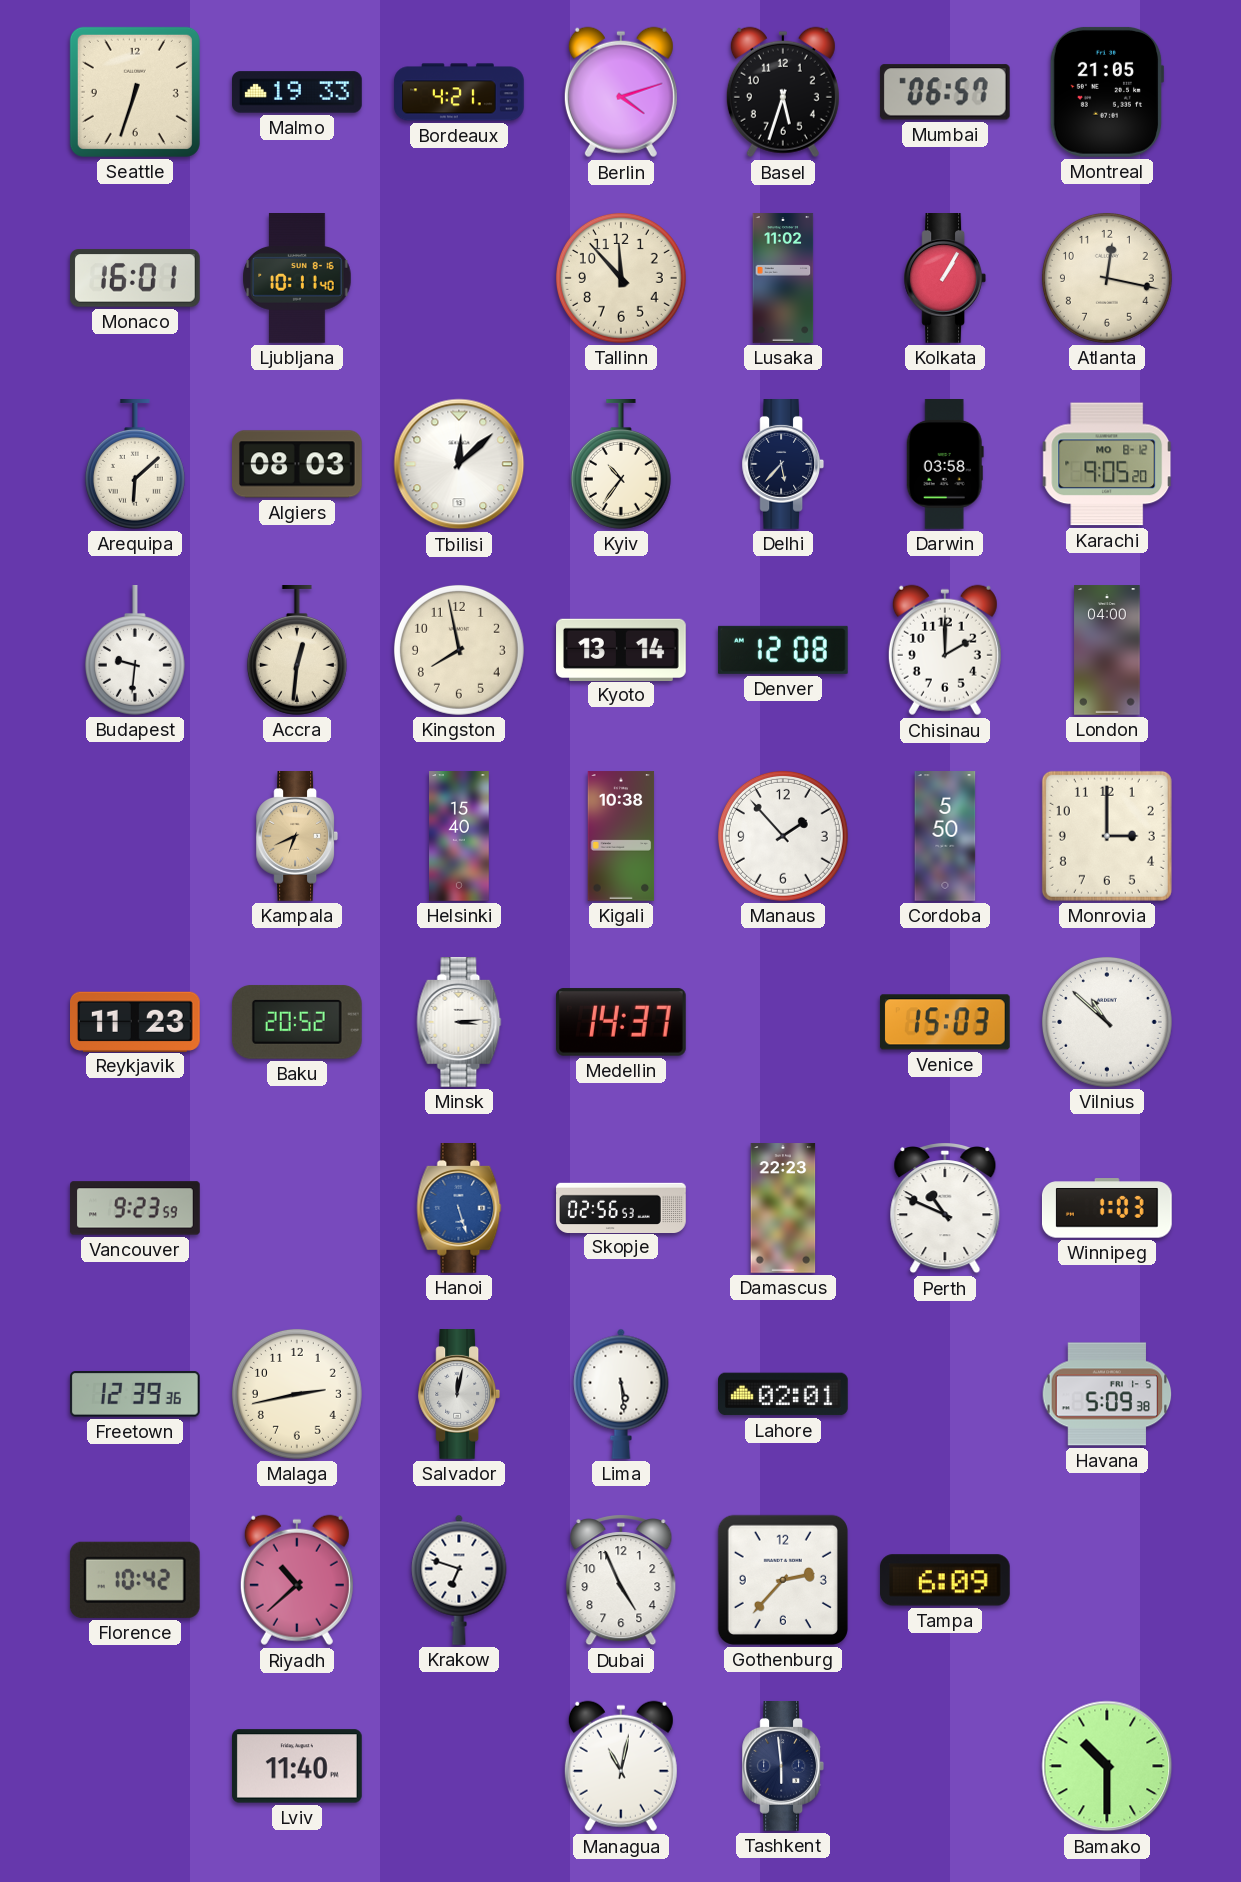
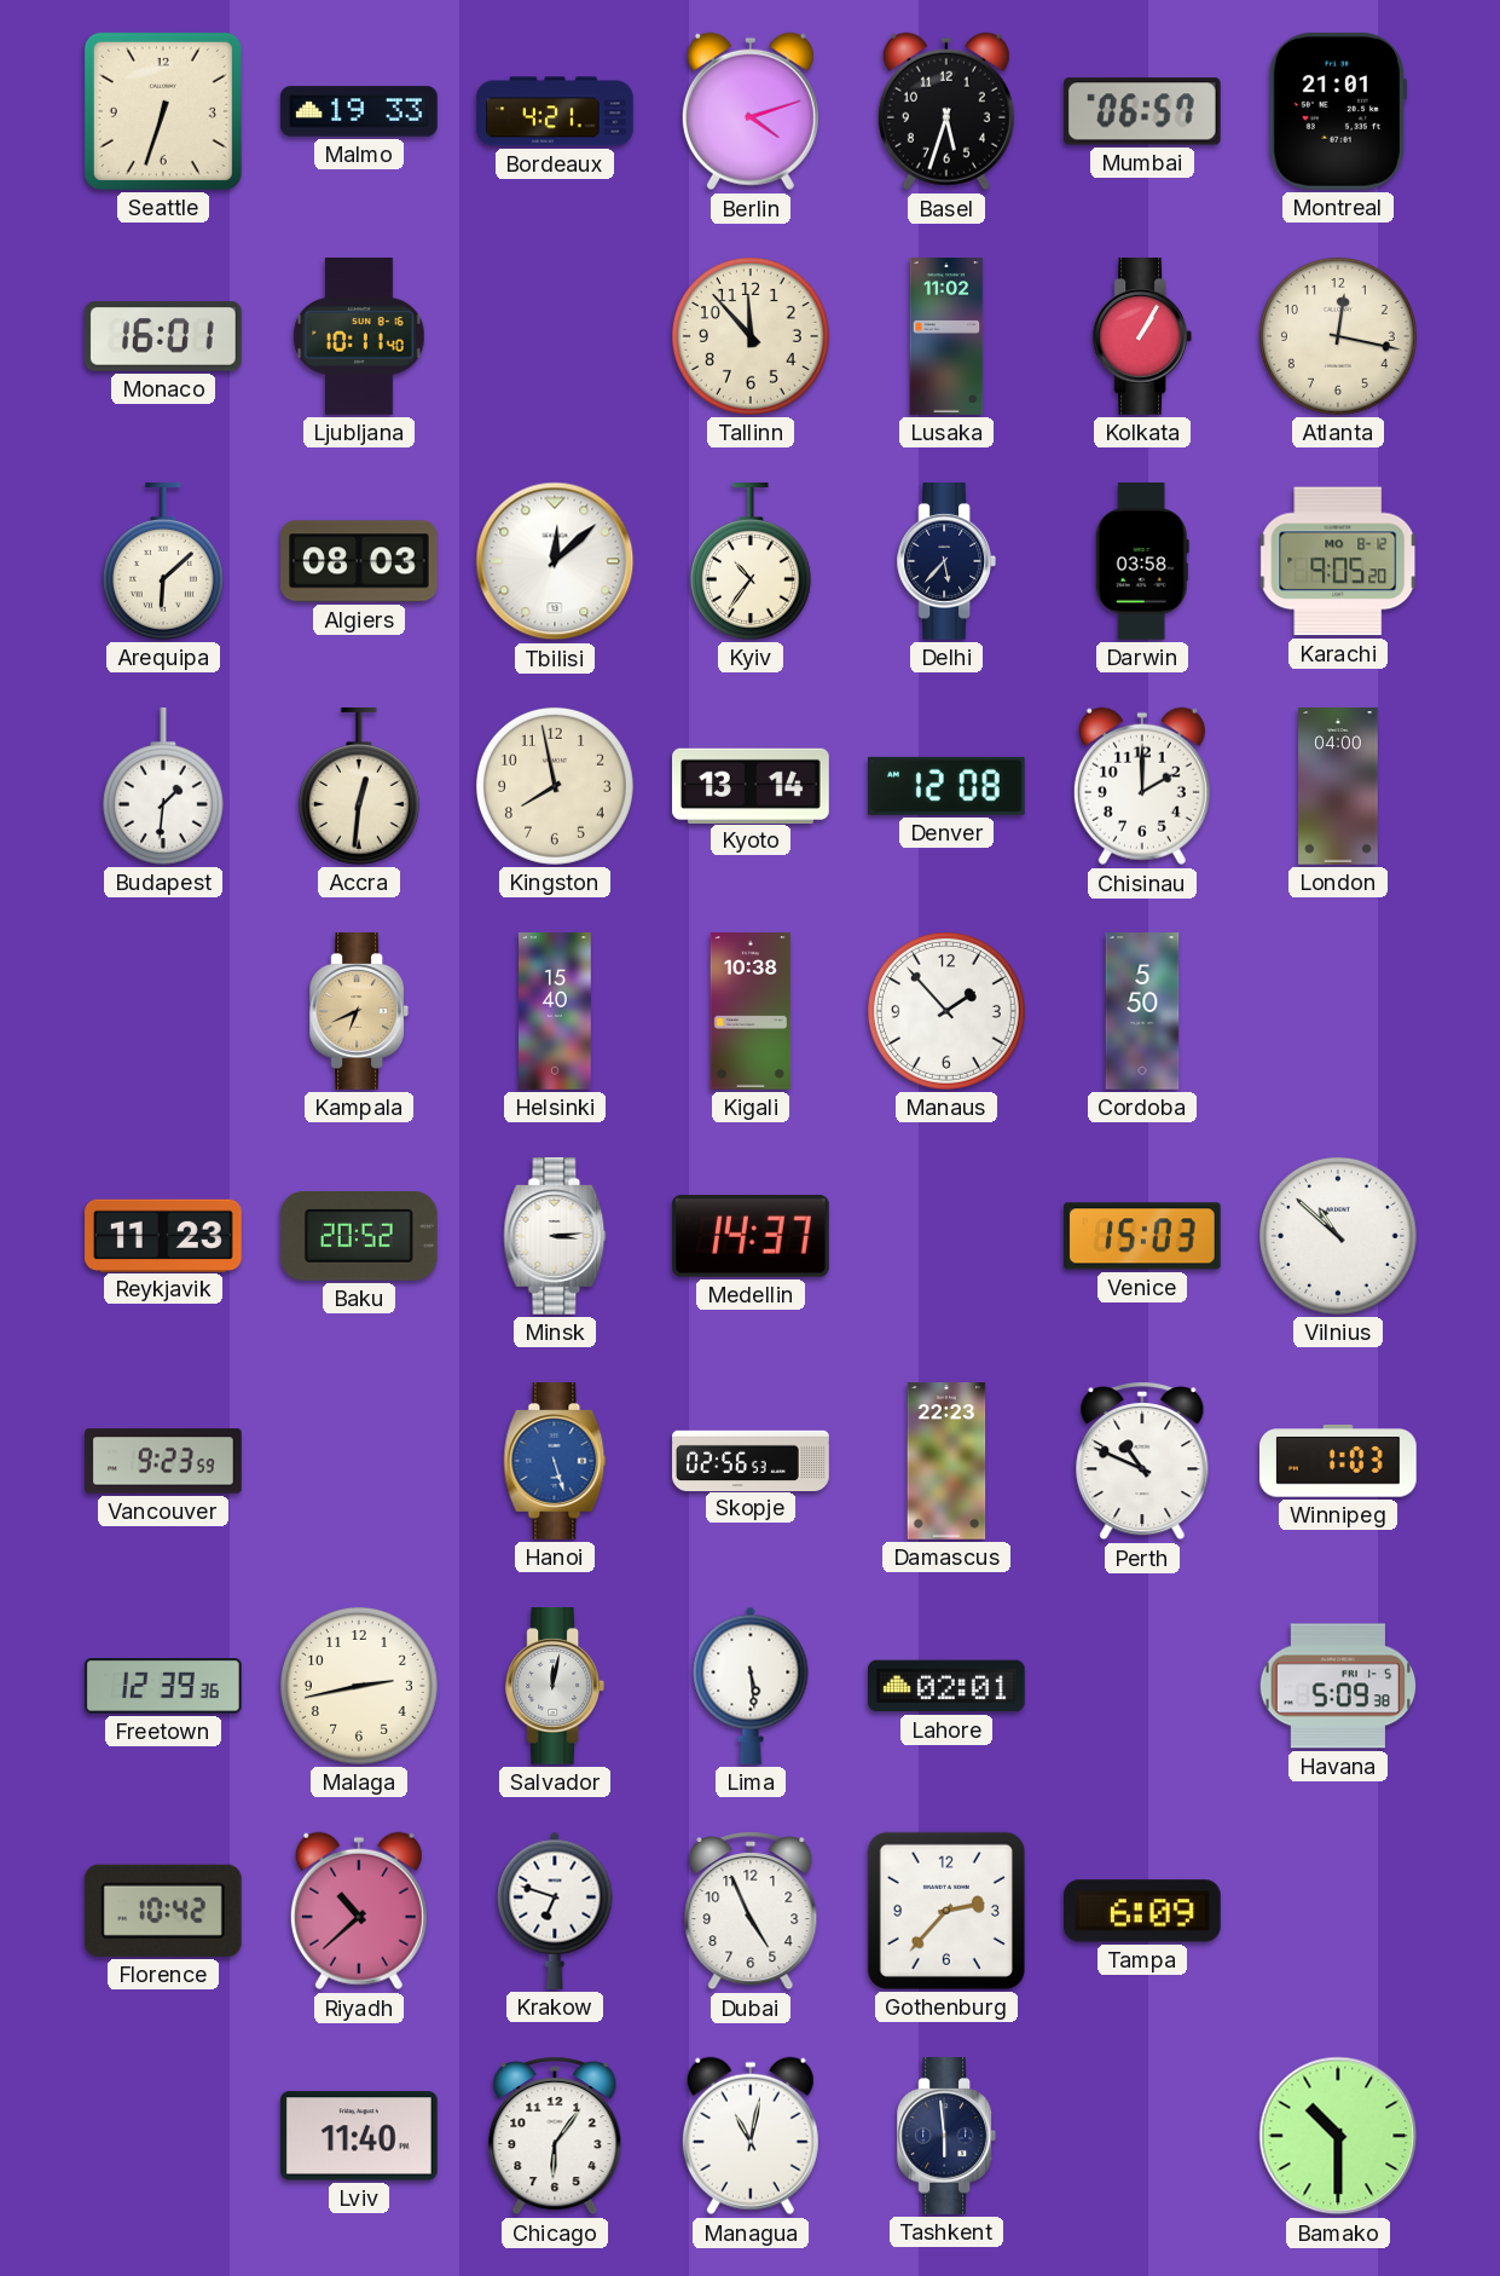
Montreal: 21:05 -> 21:01 (1338, 111)
Budapest: 9:31 -> 1:31 (163, 787)
Monrovia: 3:00 -> none (1107, 836)
Chicago: none -> 6:06 (555, 2136)
